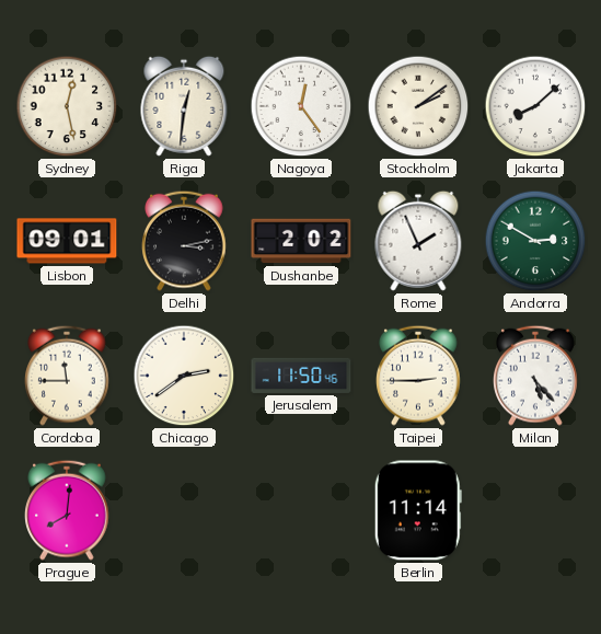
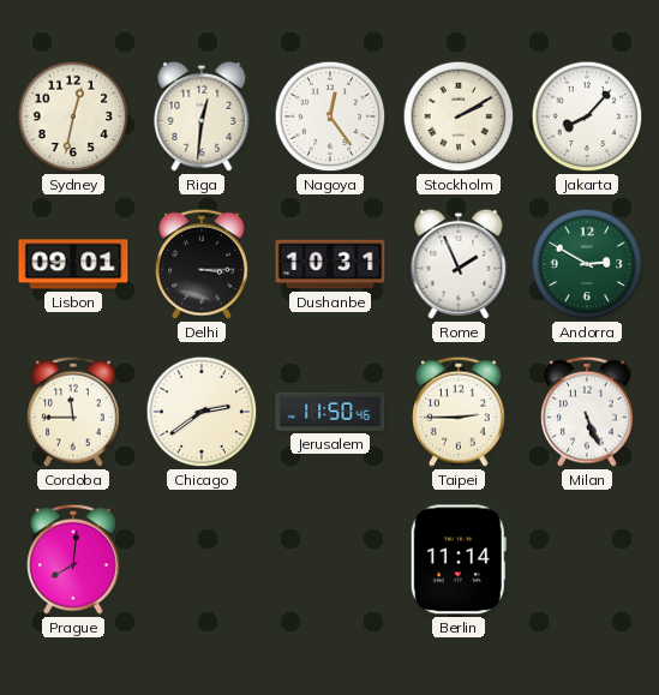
Sydney: 12:28 -> 12:32 (73, 116)
Stockholm: 2:09 -> 2:10 (459, 116)
Jakarta: 8:08 -> 8:07 (587, 116)
Delhi: 3:13 -> 3:15 (203, 264)
Dushanbe: 2:02 -> 10:31 (330, 264)
Milan: 5:23 -> 5:26 (588, 412)
